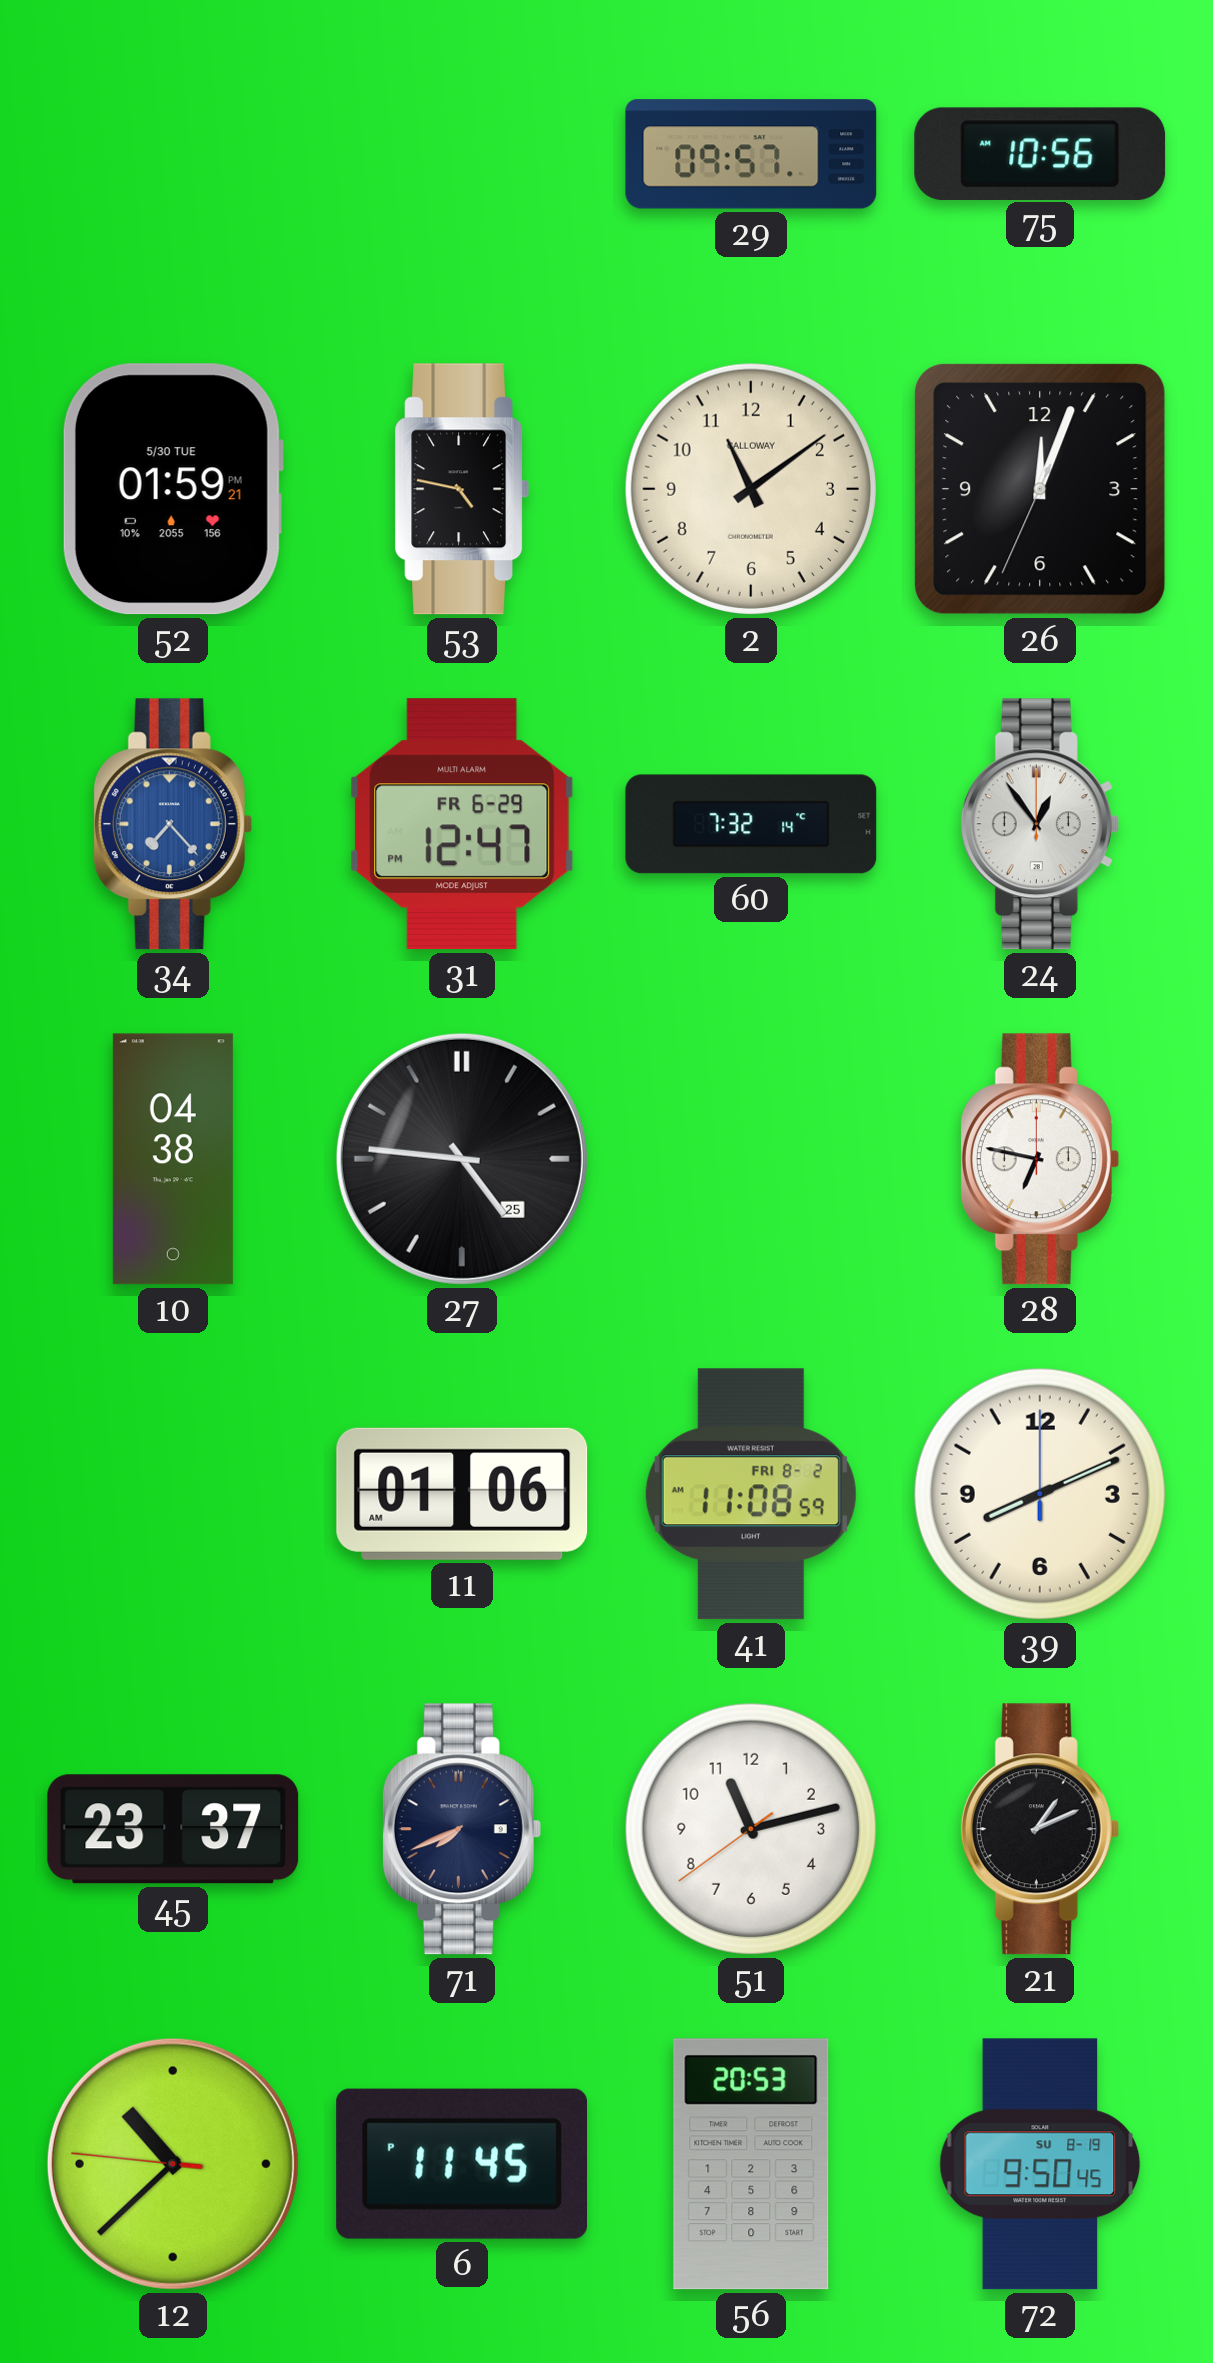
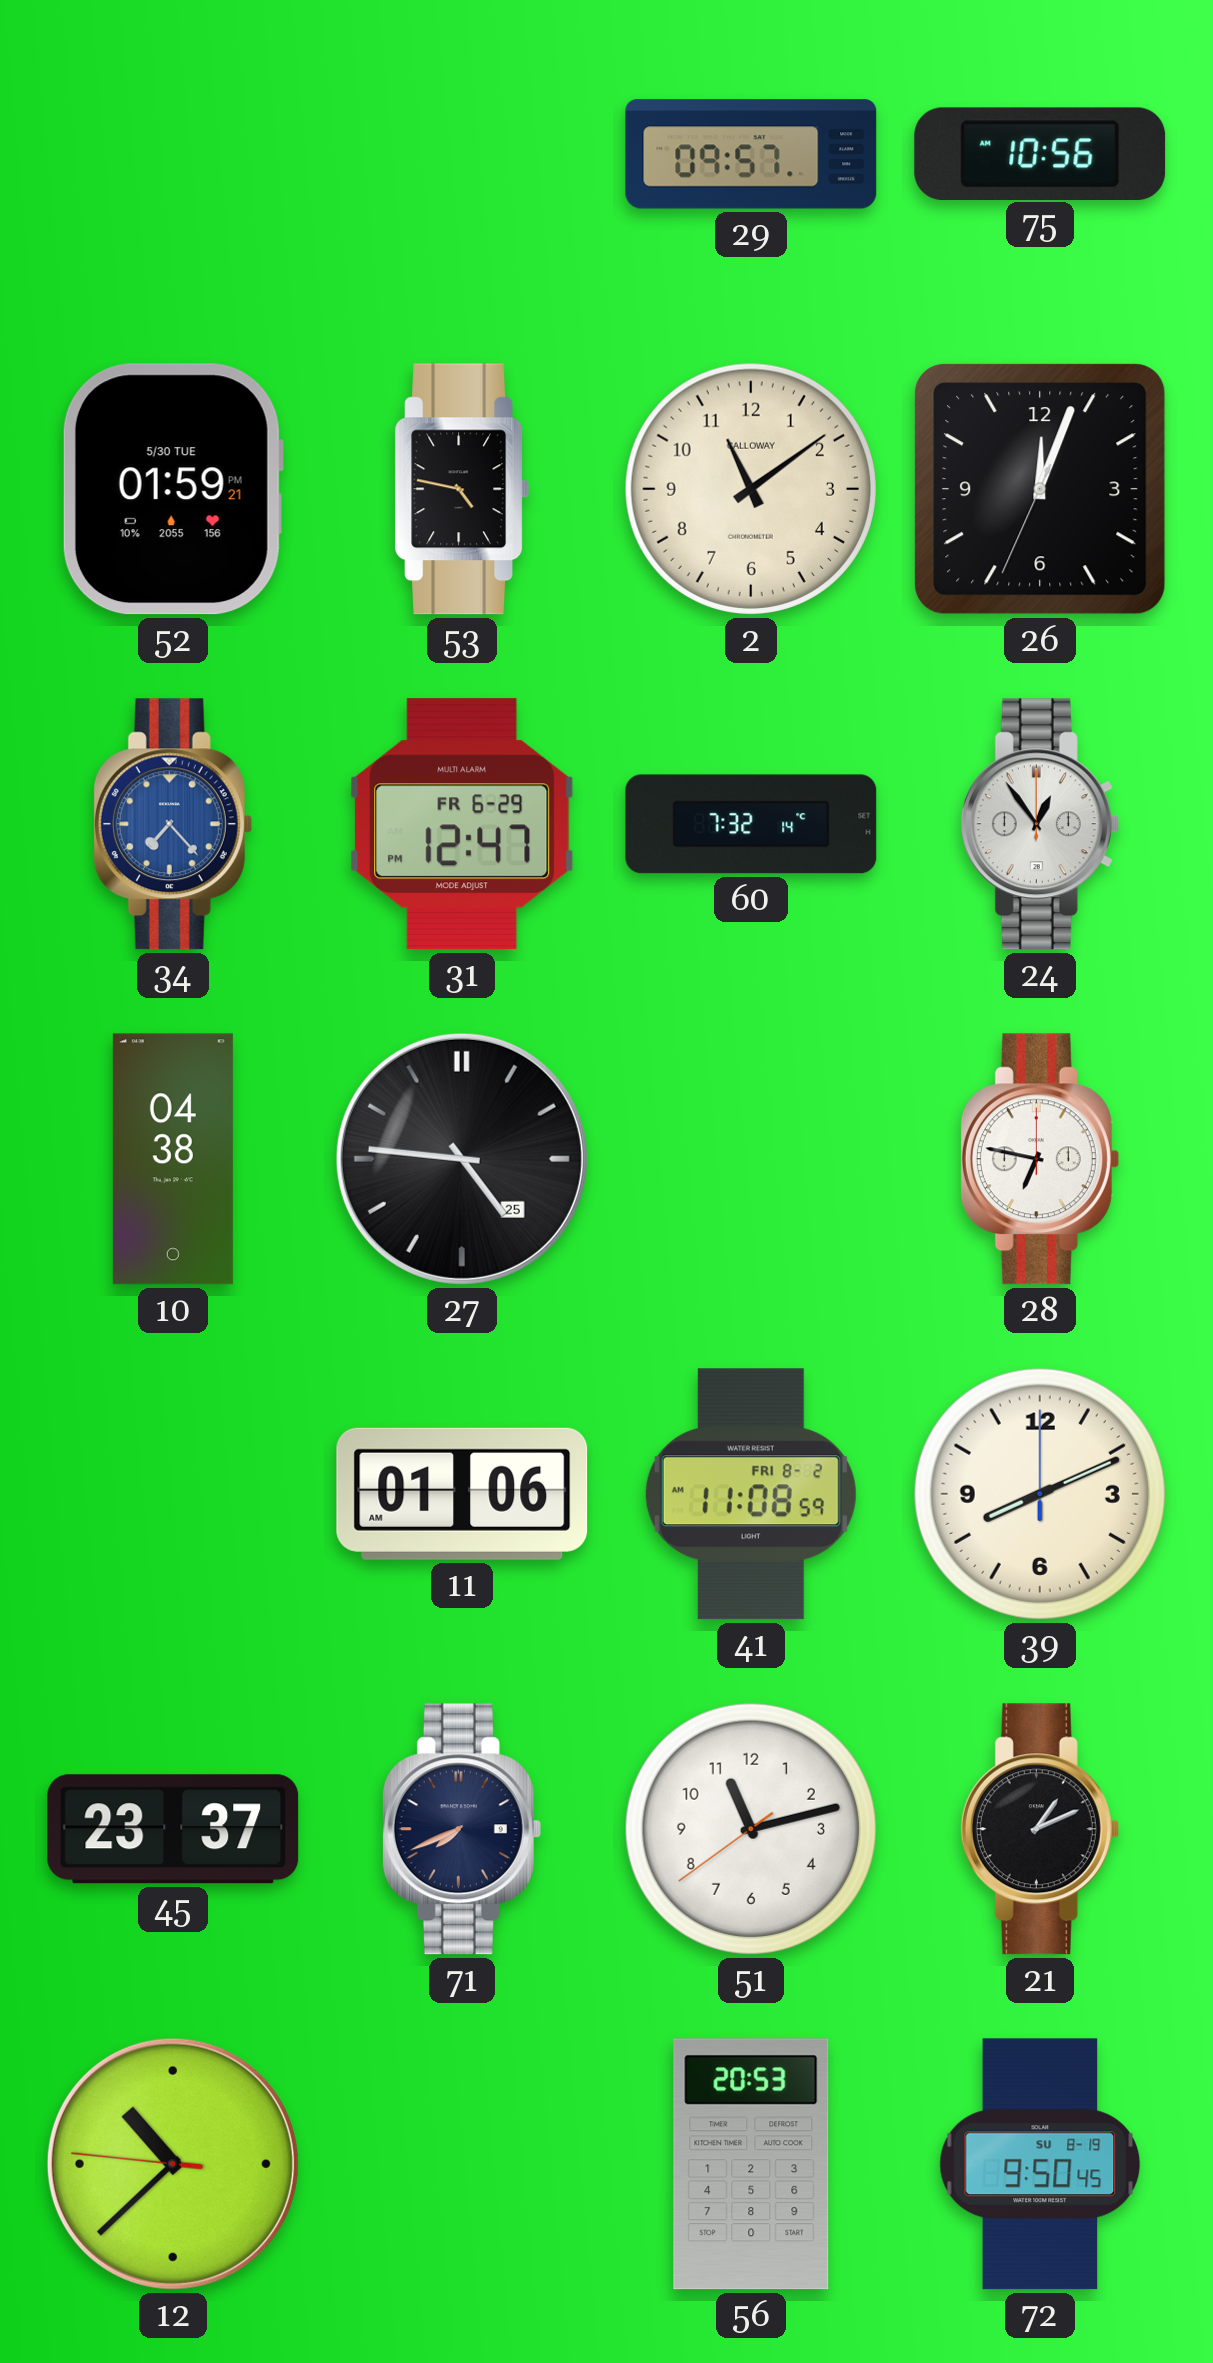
6: 11:45 -> none (461, 2164)
